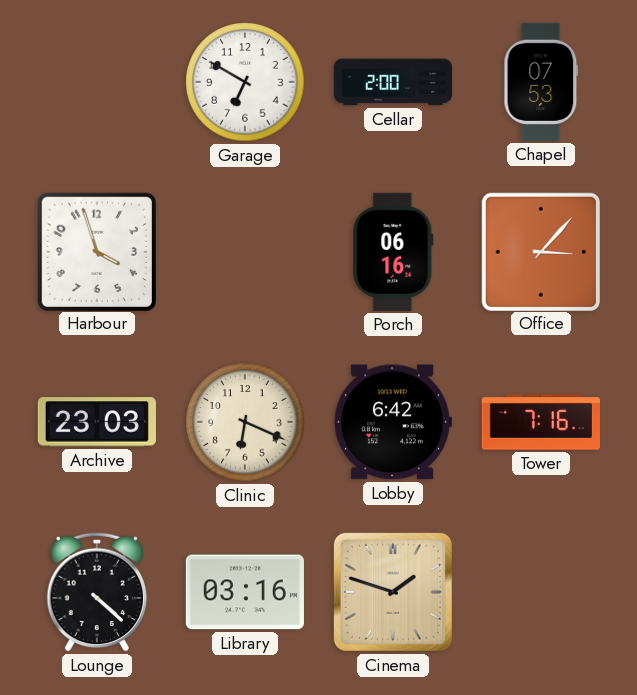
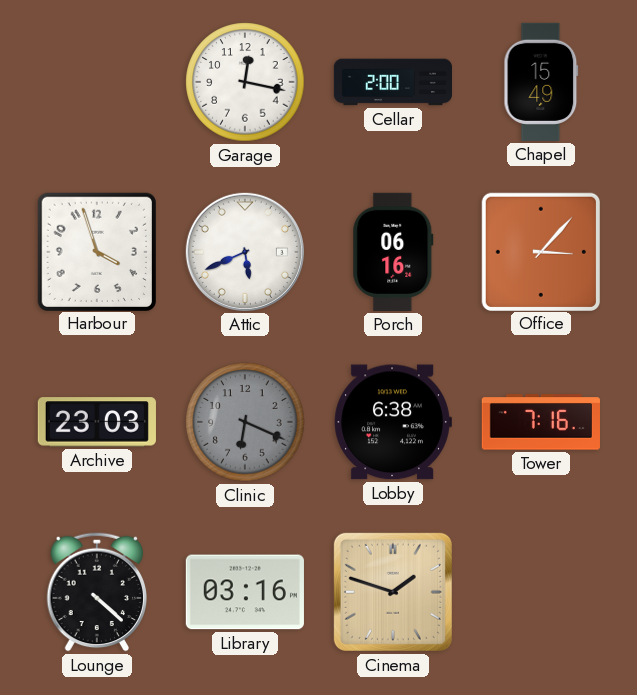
Garage: 6:50 -> 12:17 (245, 82)
Chapel: 07:53 -> 15:49 (541, 82)
Attic: none -> 5:41 (245, 252)
Clinic dial: cream -> grey (245, 422)
Lobby: 6:42 -> 6:38 (393, 422)
